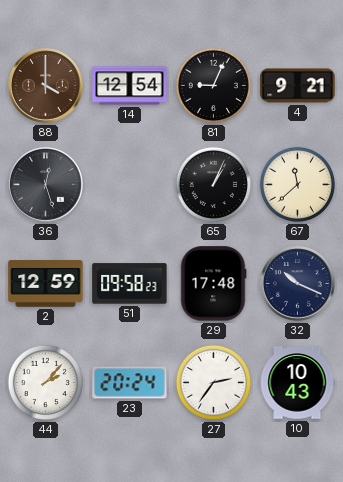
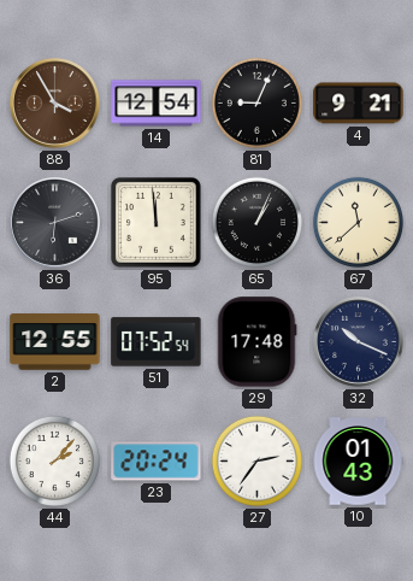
88: 4:00 -> 3:55 (55, 104)
36: 12:27 -> 6:12 (55, 223)
95: none -> 11:59 (157, 223)
2: 12:59 -> 12:55 (55, 342)
51: 09:58 -> 07:52 (157, 342)
10: 10:43 -> 01:43 (358, 462)
